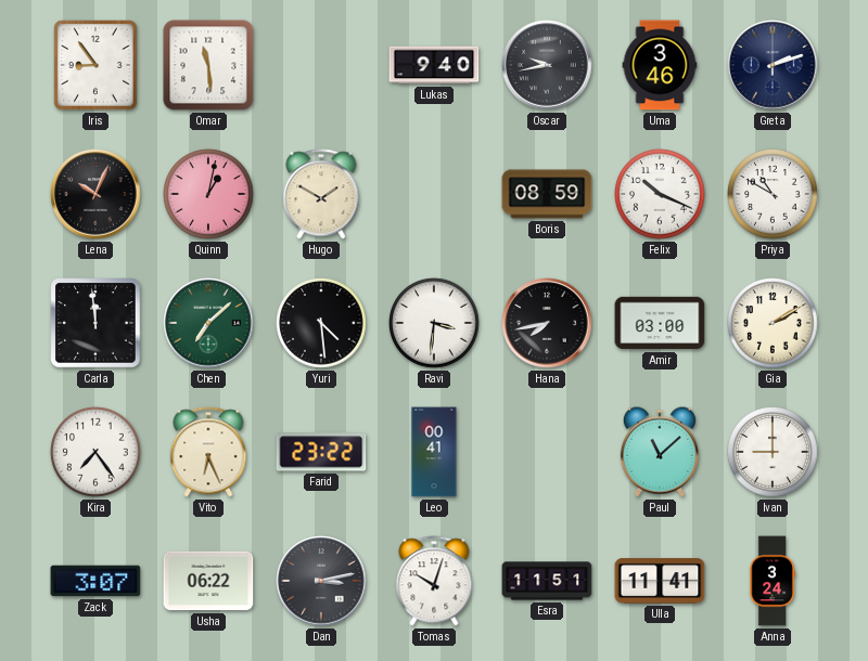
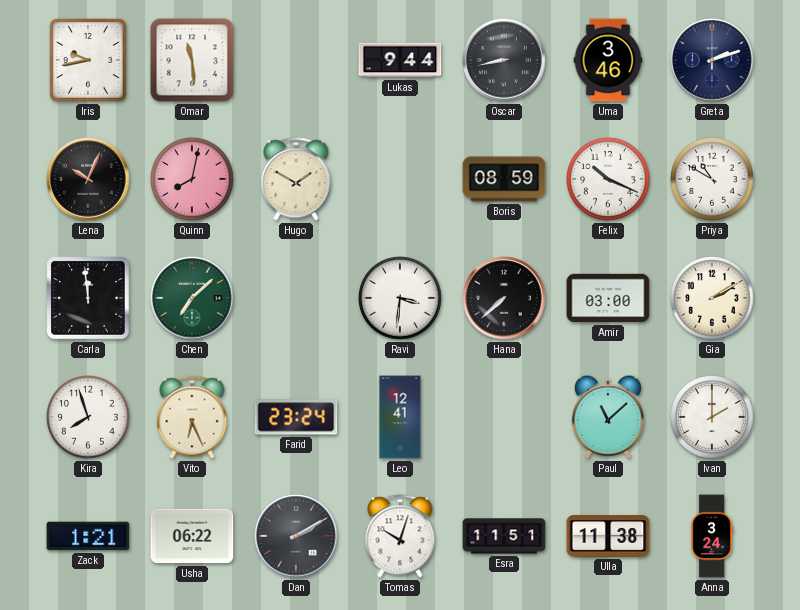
Iris: 8:54 -> 9:43 (88, 60)
Lukas: 9:40 -> 9:44 (400, 60)
Oscar: 9:43 -> 8:43 (504, 60)
Quinn: 1:02 -> 8:02 (192, 179)
Yuri: 4:29 -> none (321, 323)
Hana: 7:43 -> 7:38 (504, 298)
Kira: 7:24 -> 7:57 (88, 417)
Farid: 23:22 -> 23:24 (296, 417)
Leo: 00:41 -> 12:41 (400, 417)
Ivan: 9:00 -> 2:00 (712, 417)
Zack: 3:07 -> 1:21 (88, 536)
Dan: 3:13 -> 2:10 (296, 536)
Ulla: 11:41 -> 11:38 (608, 536)
